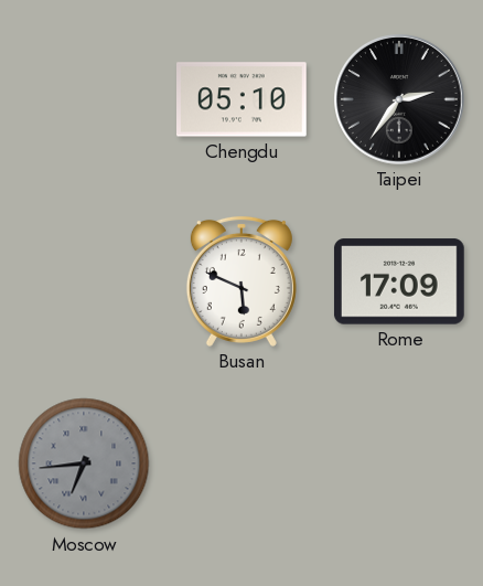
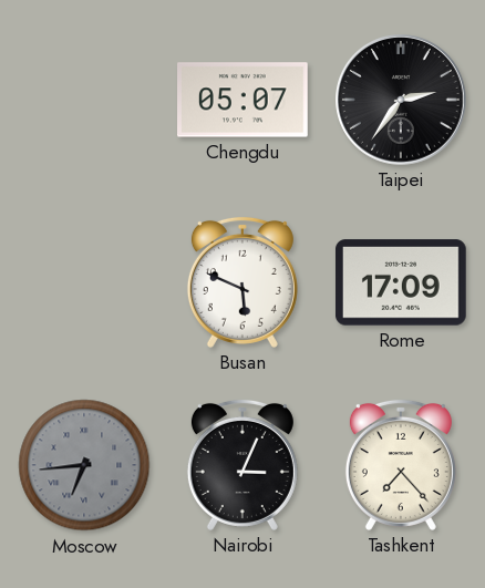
Chengdu: 05:10 -> 05:07 (244, 100)
Nairobi: none -> 3:04 (242, 465)
Tashkent: none -> 7:23 (401, 465)
